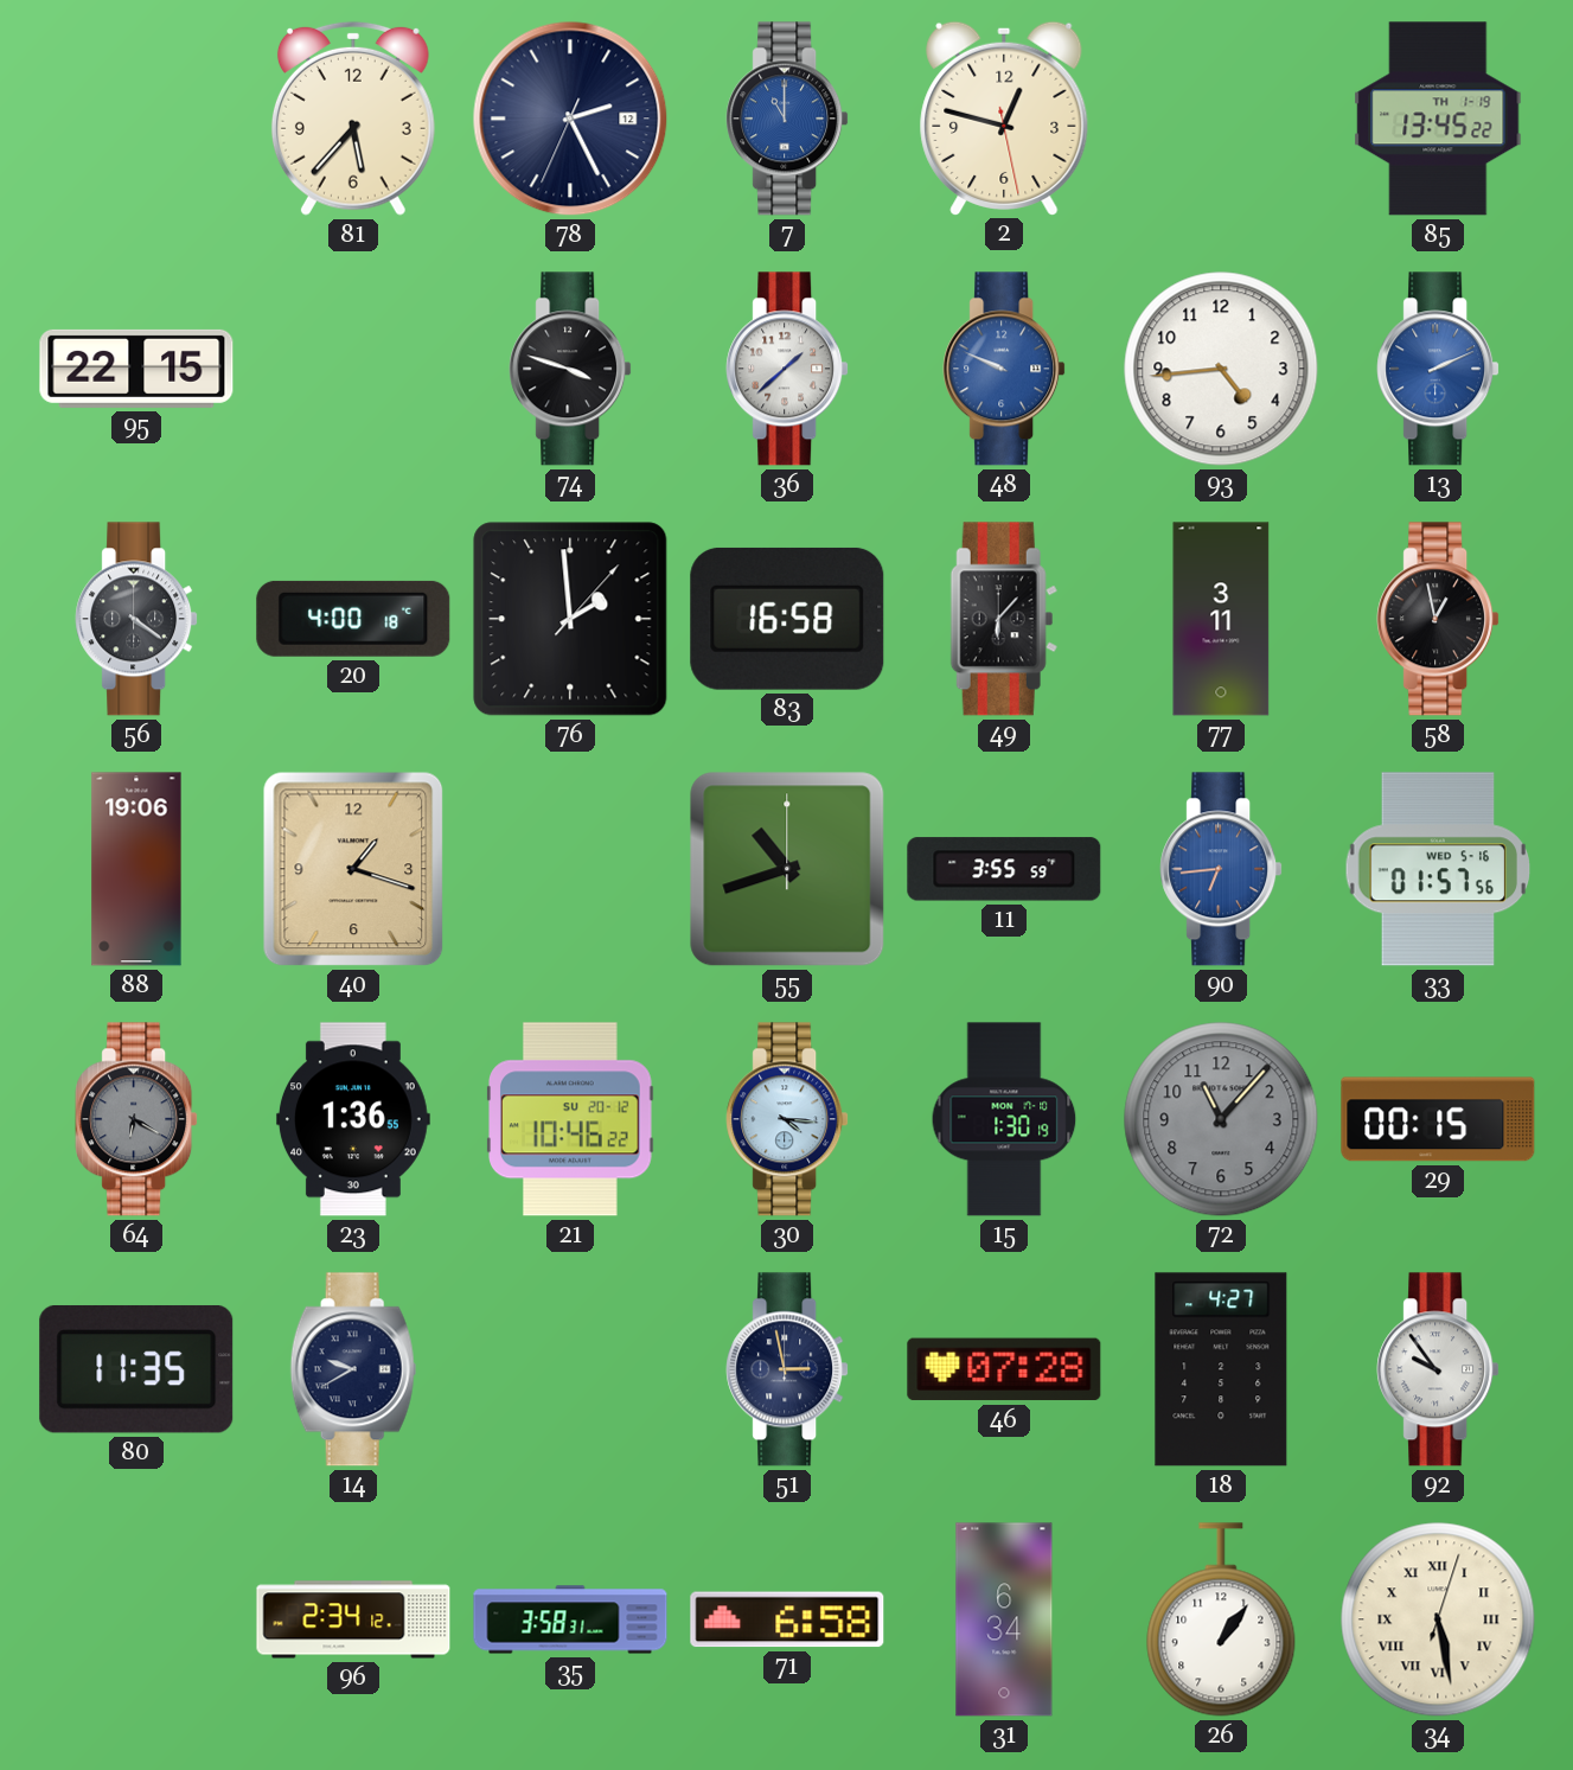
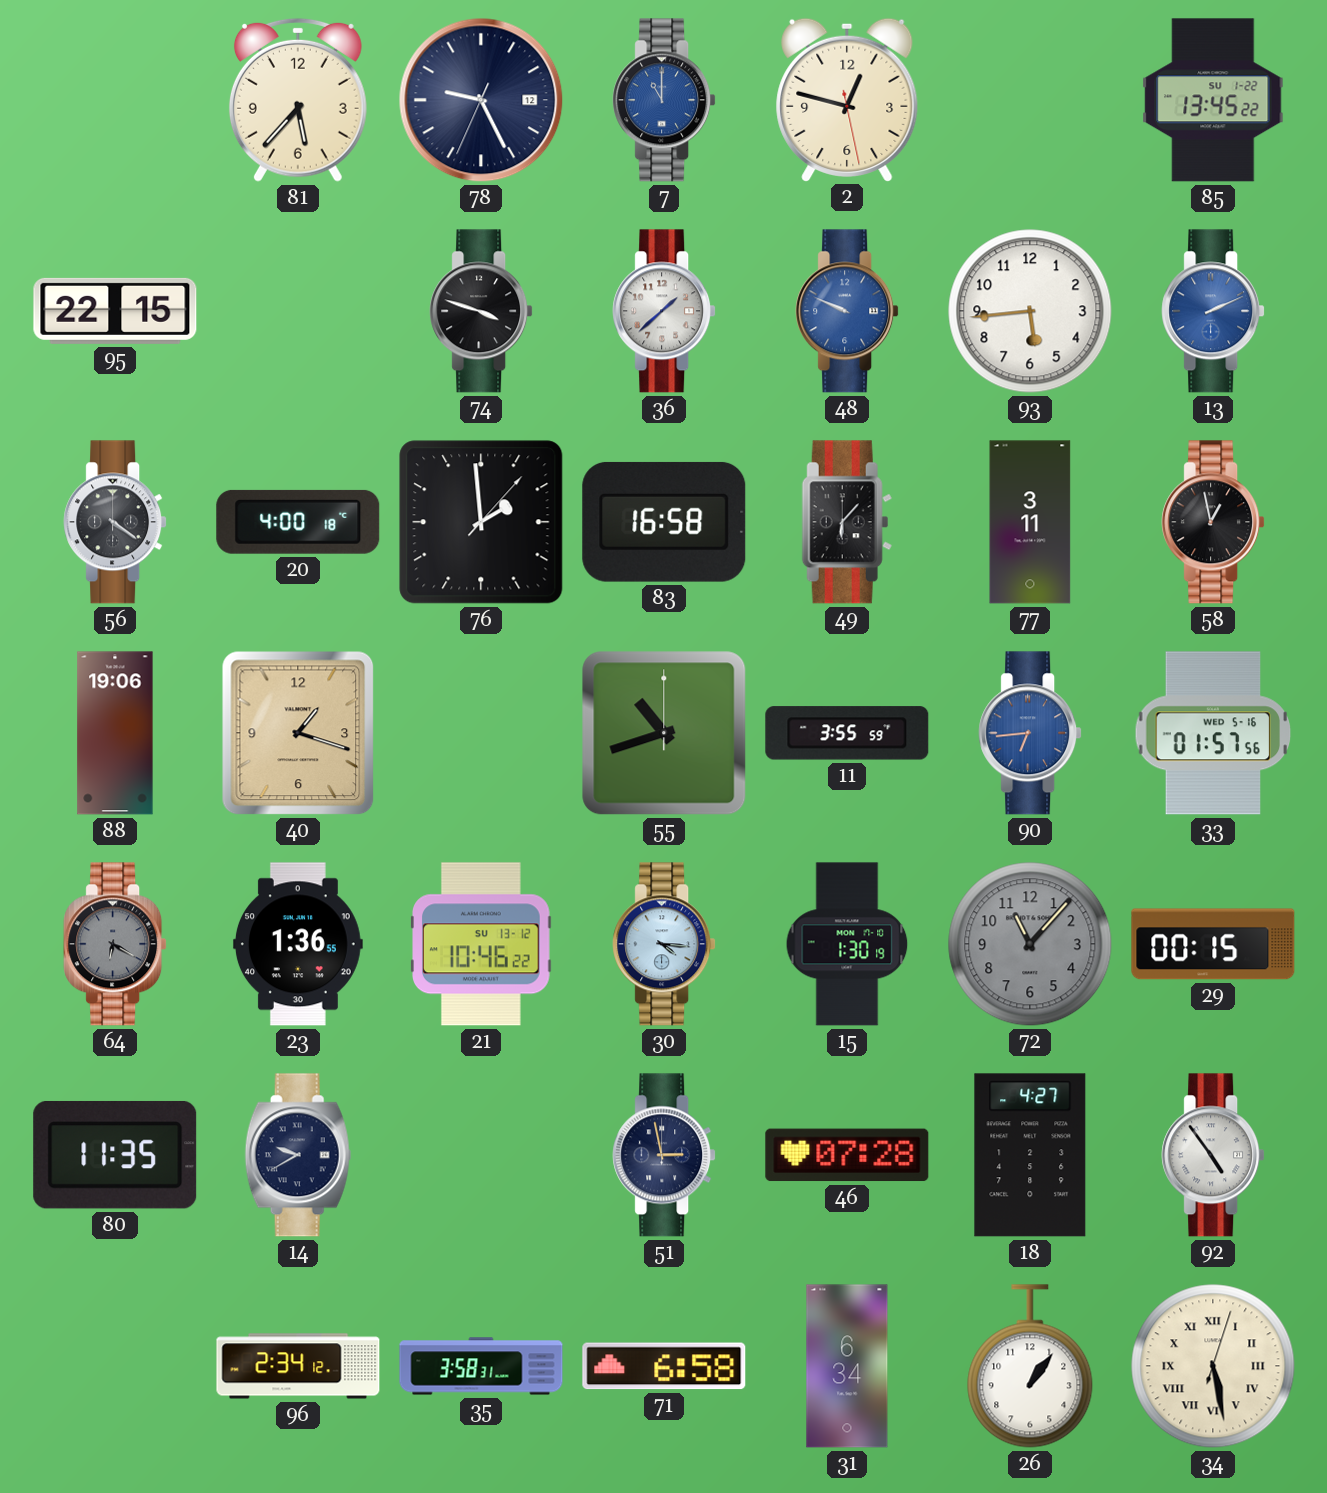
78: 2:25 -> 9:25 (481, 100)
85 date: TH 1-19 -> SU 1-22 (1213, 100)
93: 4:44 -> 5:44 (1030, 311)
21 date: SU 20-12 -> SU 13-12 (482, 944)
92: 9:54 -> 4:54 (1213, 1155)
